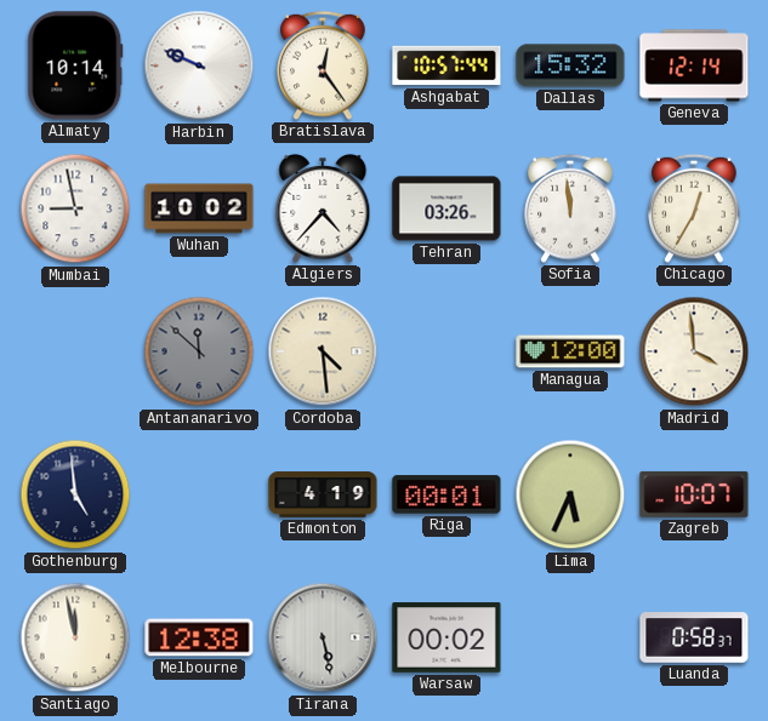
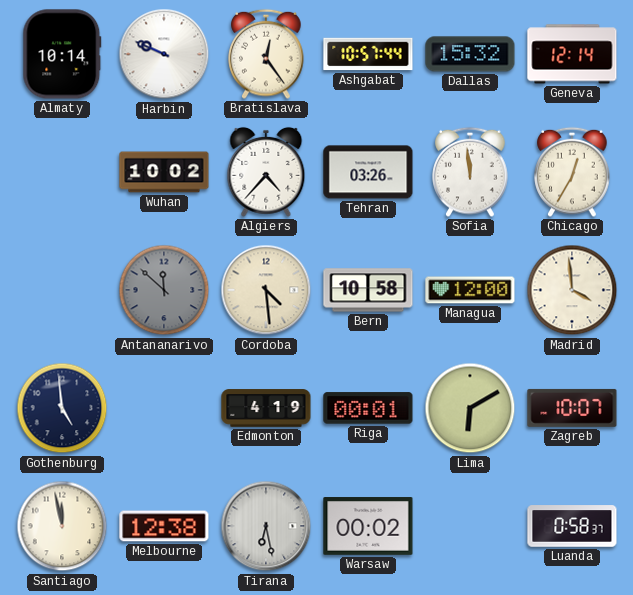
Mumbai: 8:58 -> none (75, 208)
Bern: none -> 10:58 (368, 290)
Lima: 5:34 -> 6:10 (470, 408)
Tirana: 5:28 -> 6:28 (266, 526)
